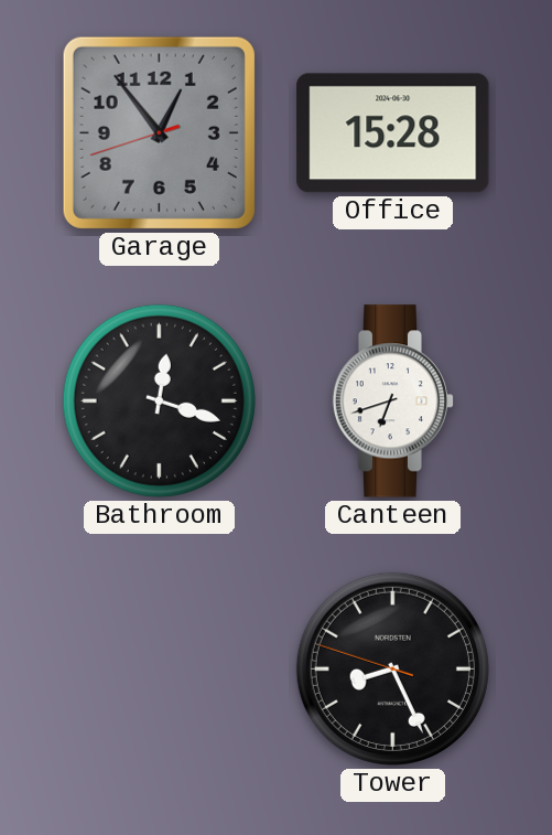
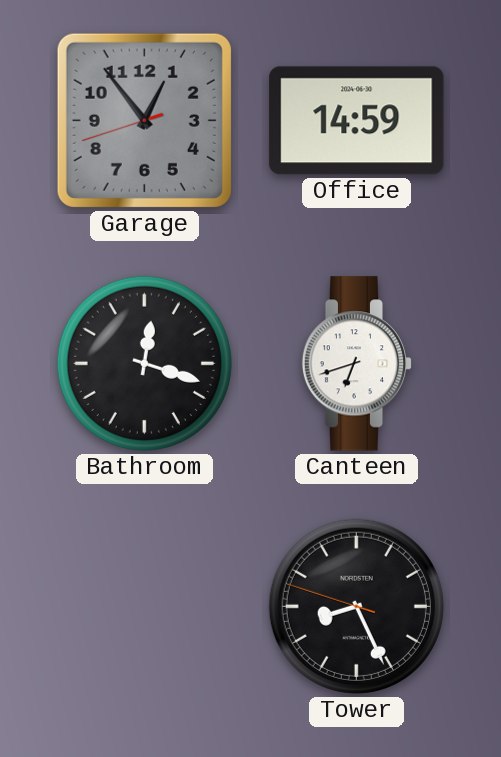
Office: 15:28 -> 14:59 (357, 121)
